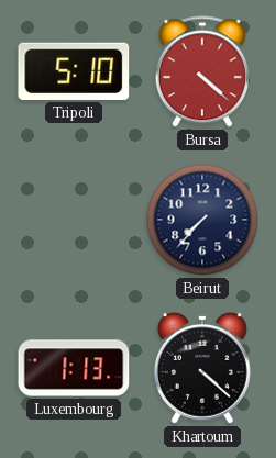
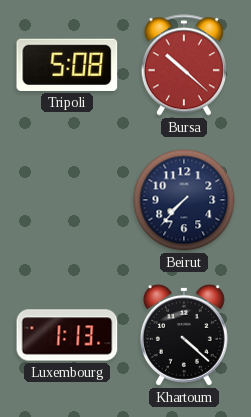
Tripoli: 5:10 -> 5:08 (67, 65)
Bursa: 4:22 -> 10:22 (184, 65)
